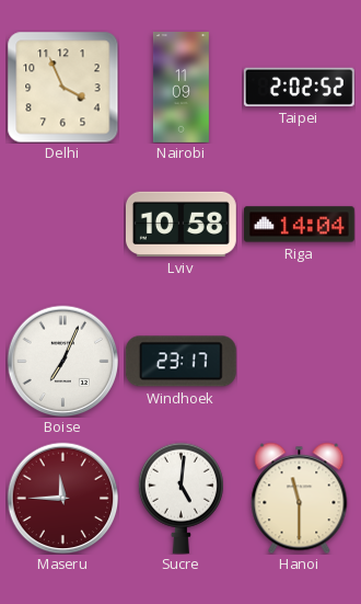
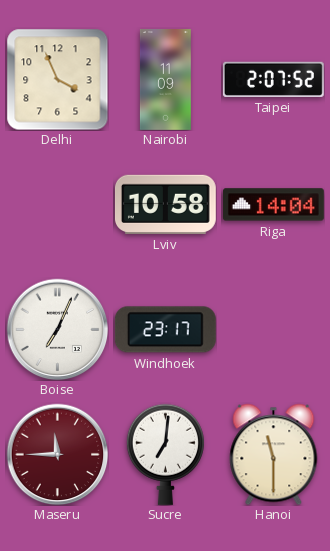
Taipei: 2:02 -> 2:07 (273, 79)
Sucre: 5:01 -> 7:01 (165, 454)
